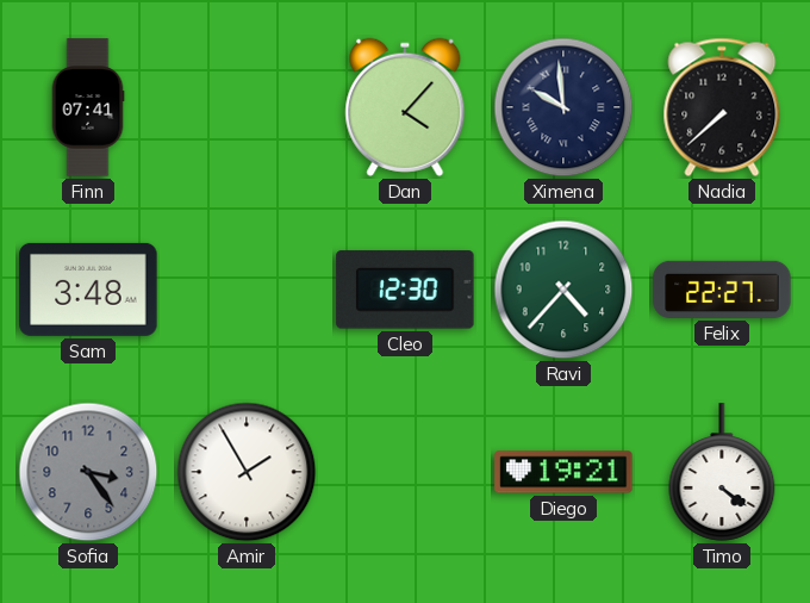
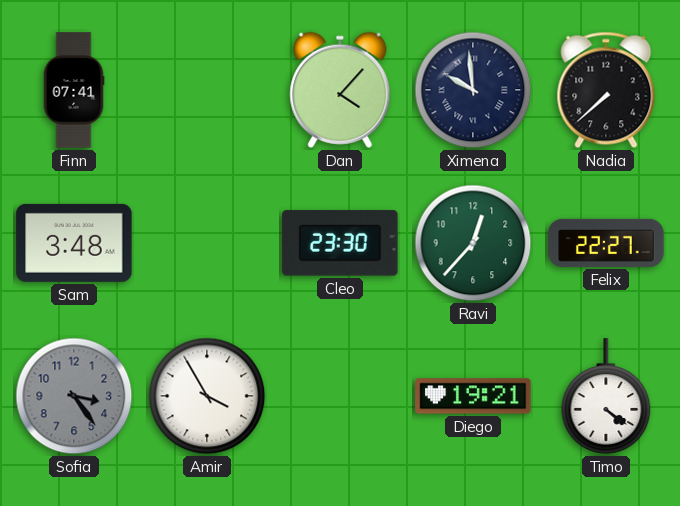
Cleo: 12:30 -> 23:30 (340, 243)
Ravi: 4:37 -> 12:37 (473, 243)
Amir: 1:55 -> 3:55 (207, 396)
